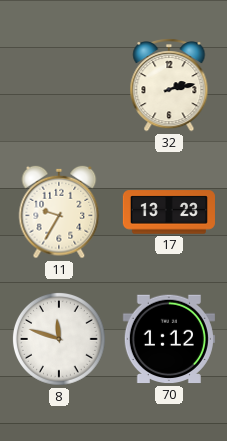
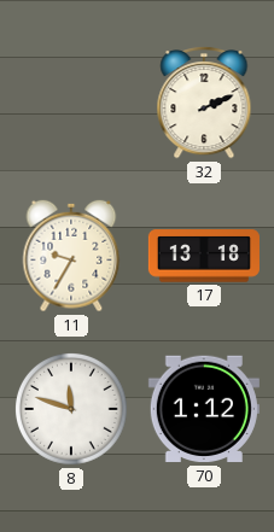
32: 2:13 -> 2:11 (204, 103)
17: 13:23 -> 13:18 (204, 256)
